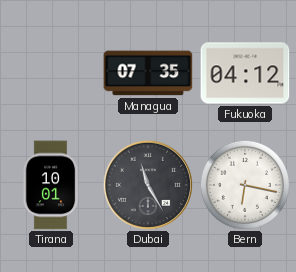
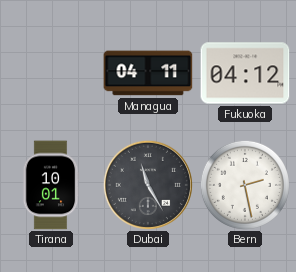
Managua: 07:35 -> 04:11 (148, 73)
Bern: 6:17 -> 2:28 (245, 185)
